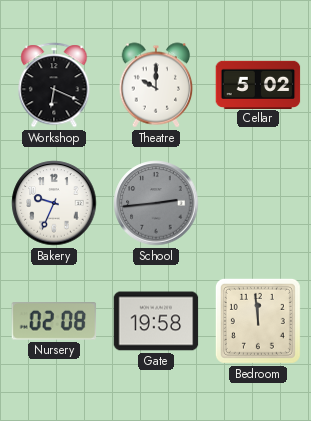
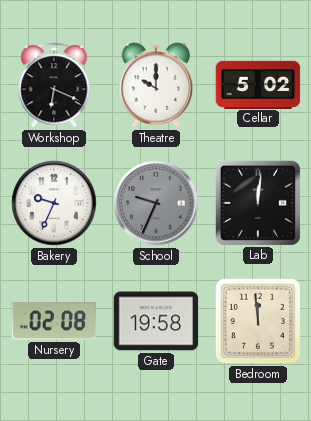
School: 2:44 -> 9:34 (156, 203)
Lab: none -> 12:01 (257, 202)
